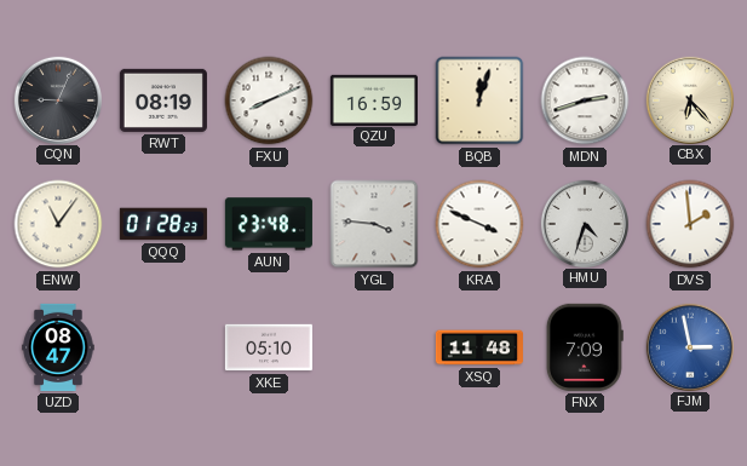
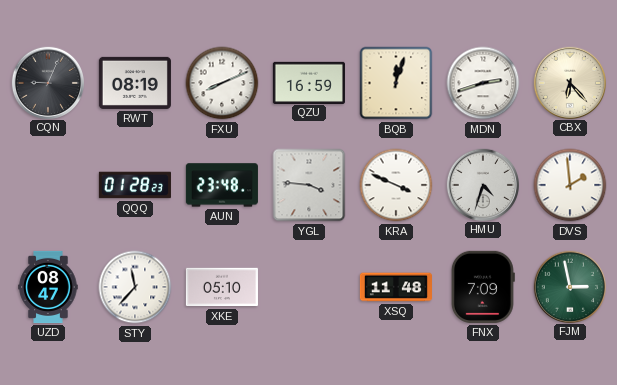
ENW: 11:06 -> none (58, 224)
STY: none -> 11:37 (135, 287)
FJM dial: blue -> green (569, 286)
